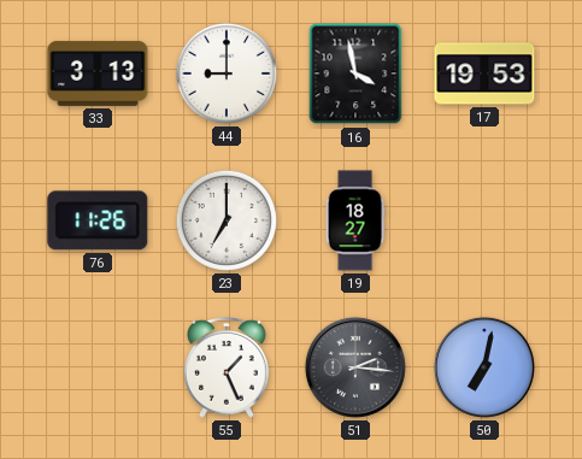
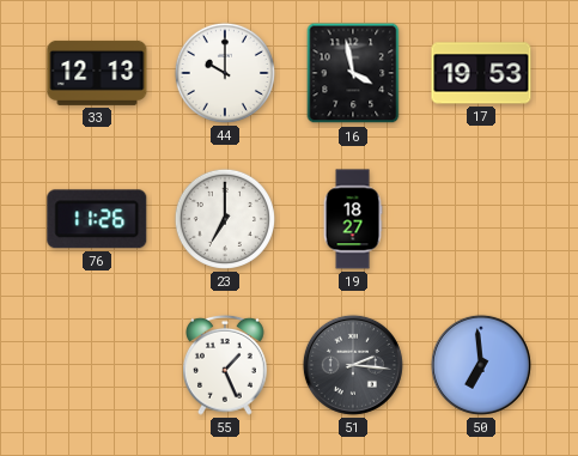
33: 3:13 -> 12:13 (97, 73)
44: 9:00 -> 10:00 (225, 73)
50: 7:02 -> 6:59 (481, 365)
